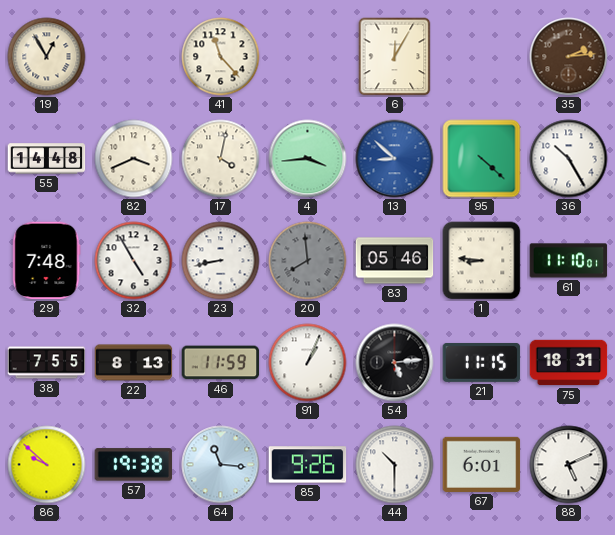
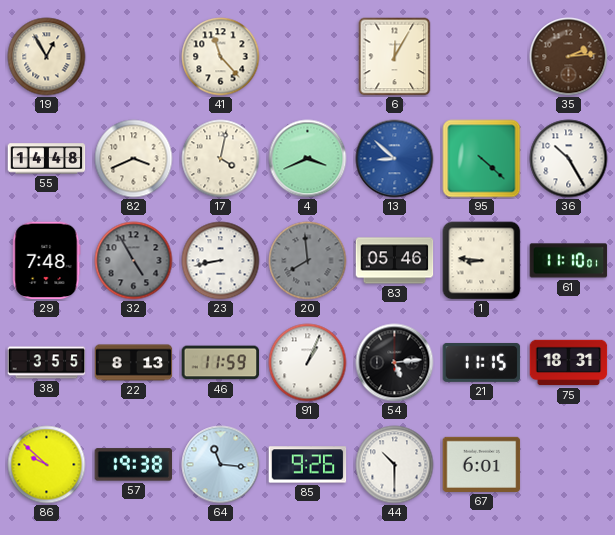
4: 3:44 -> 3:41 (308, 159)
32 dial: white -> grey (134, 261)
38: 7:55 -> 3:55 (47, 363)
88: 5:11 -> none (569, 465)
